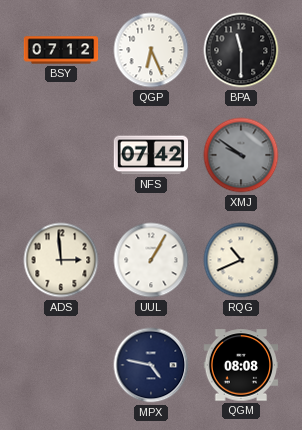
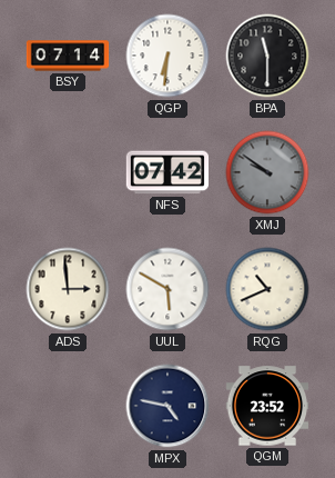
BSY: 07:12 -> 07:14 (68, 56)
QGP: 6:26 -> 6:31 (167, 56)
UUL: 1:05 -> 5:50 (167, 289)
QGM: 08:08 -> 23:52 (267, 406)
